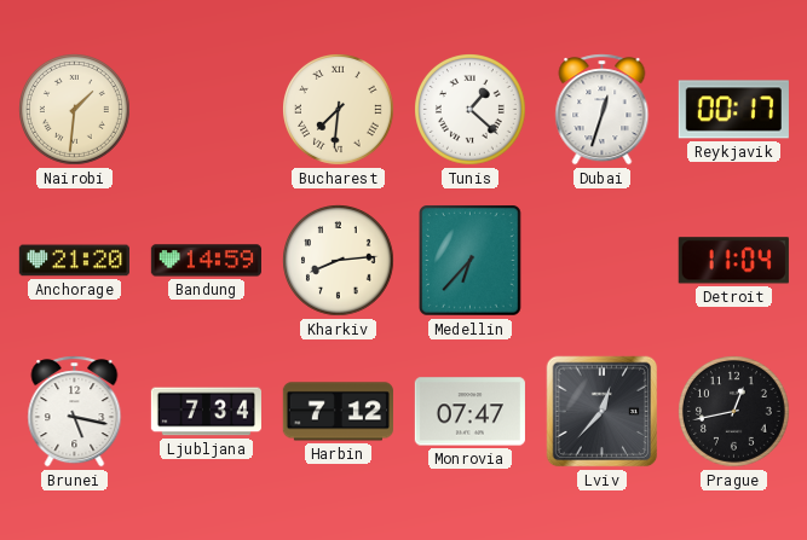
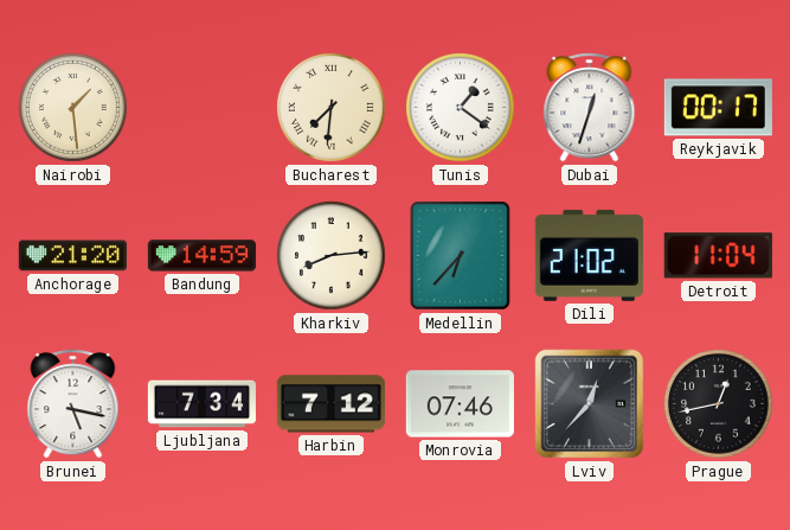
Nairobi: 1:31 -> 1:29 (73, 108)
Tunis: 1:22 -> 1:21 (461, 108)
Dili: none -> 21:02 (589, 255)
Monrovia: 07:47 -> 07:46 (460, 404)
